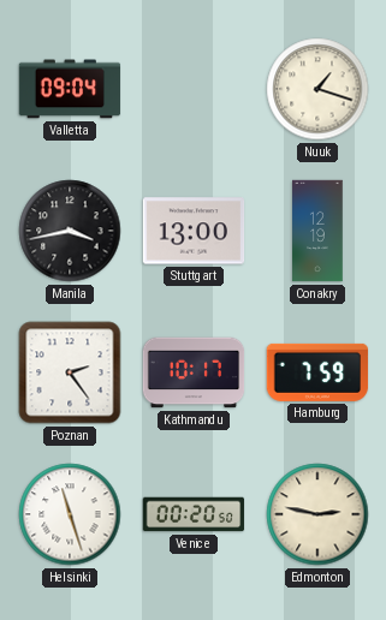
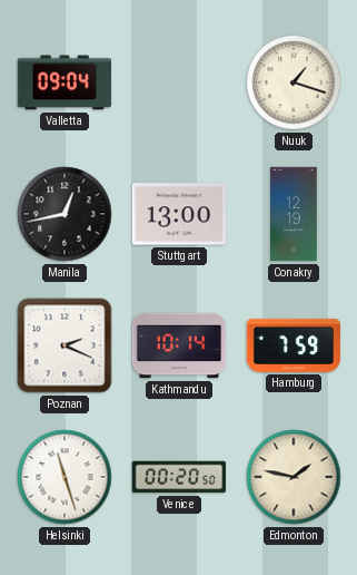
Manila: 3:43 -> 12:43 (65, 214)
Poznan: 2:24 -> 2:19 (65, 345)
Kathmandu: 10:17 -> 10:14 (179, 345)
Edmonton: 2:47 -> 1:47 (294, 477)
